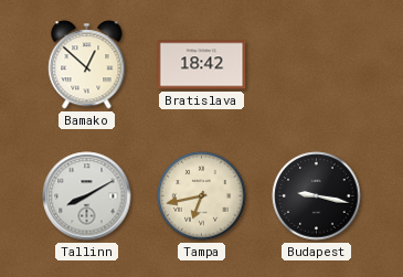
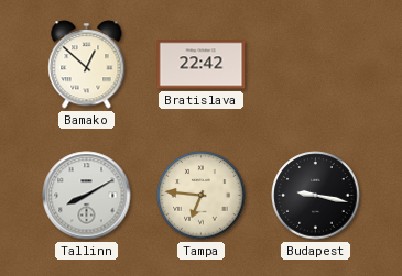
Bratislava: 18:42 -> 22:42 (202, 65)
Tampa: 6:43 -> 6:46 (202, 196)
